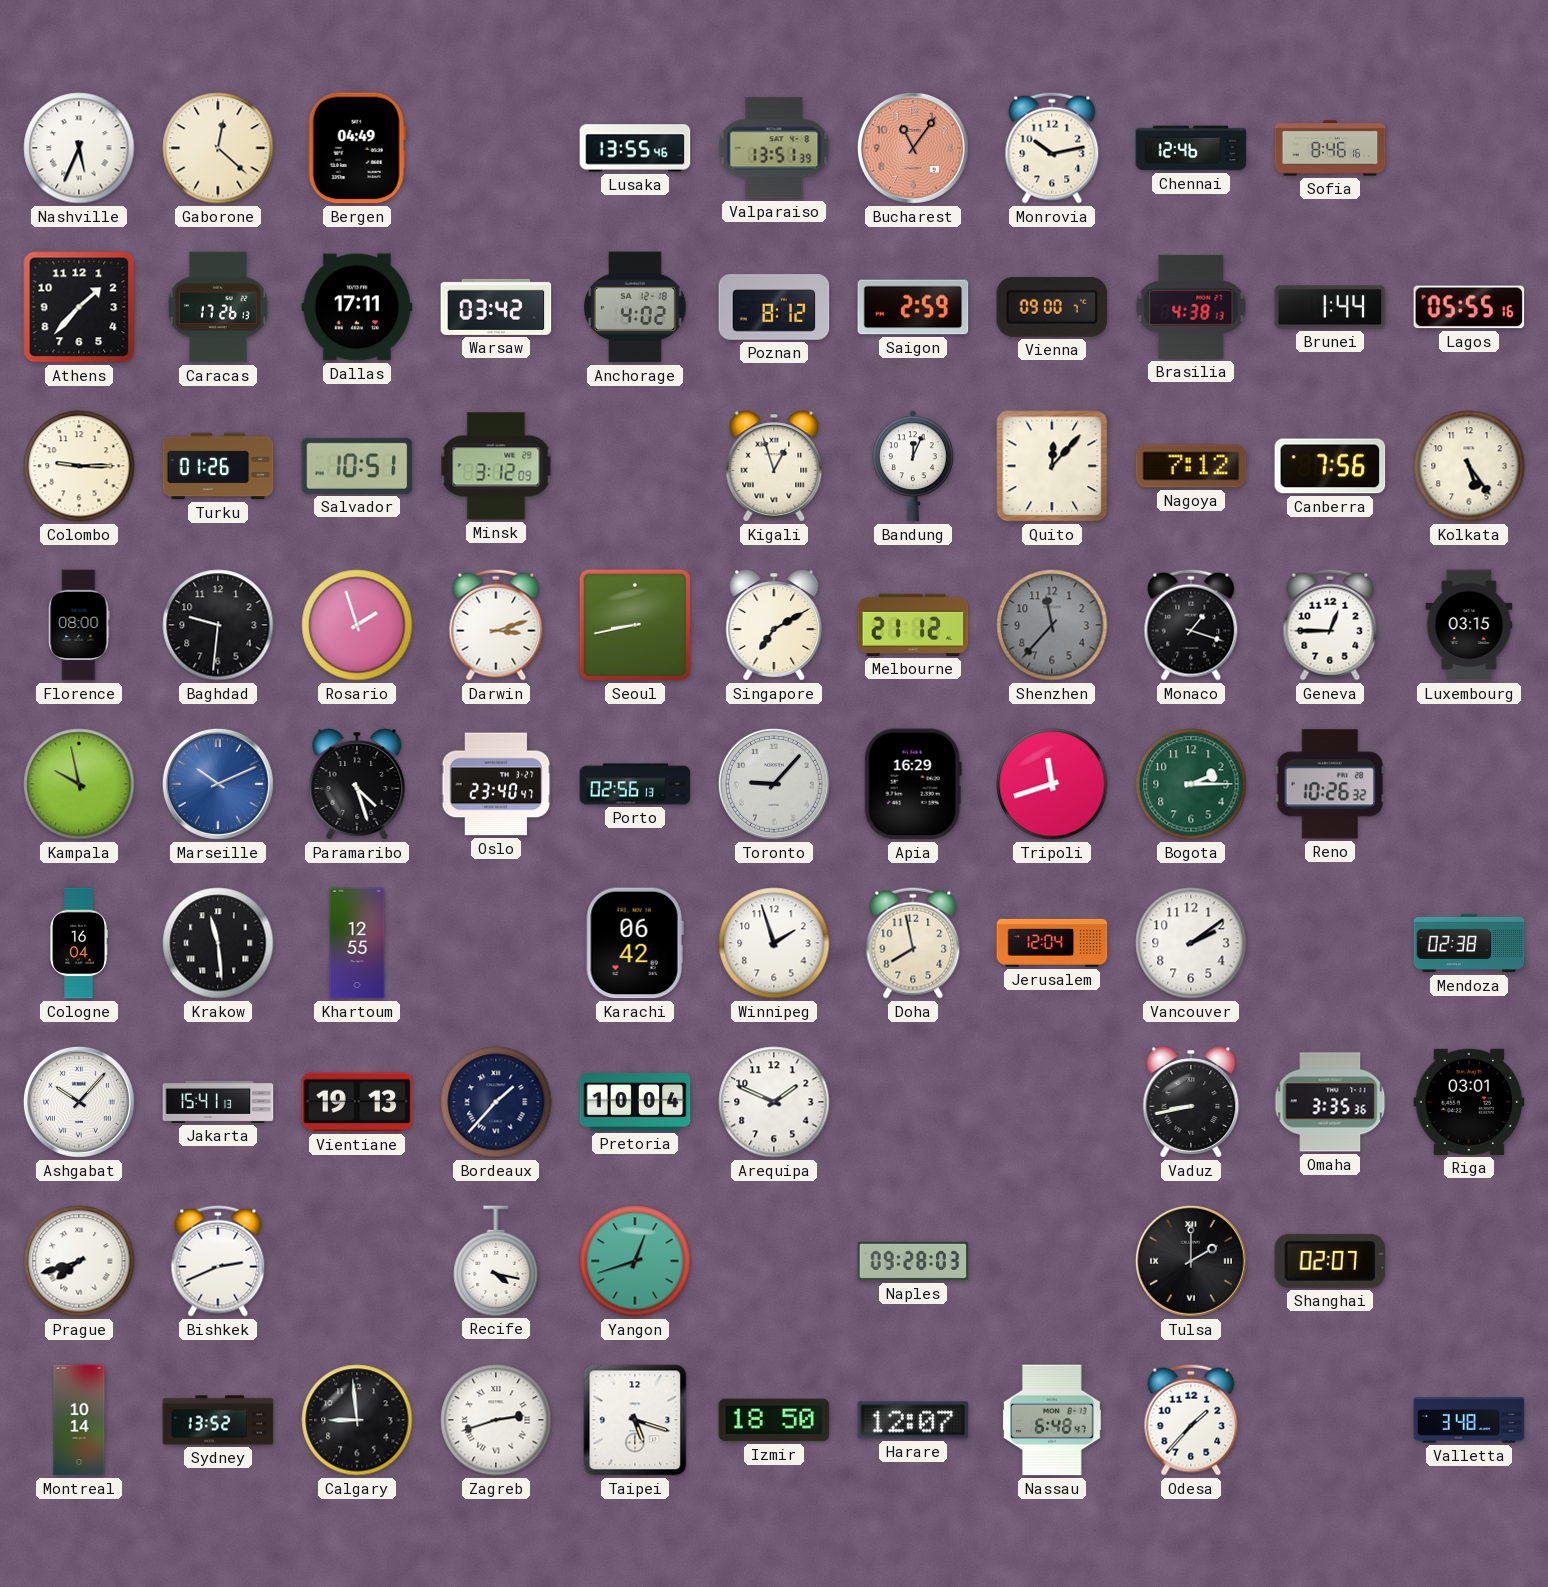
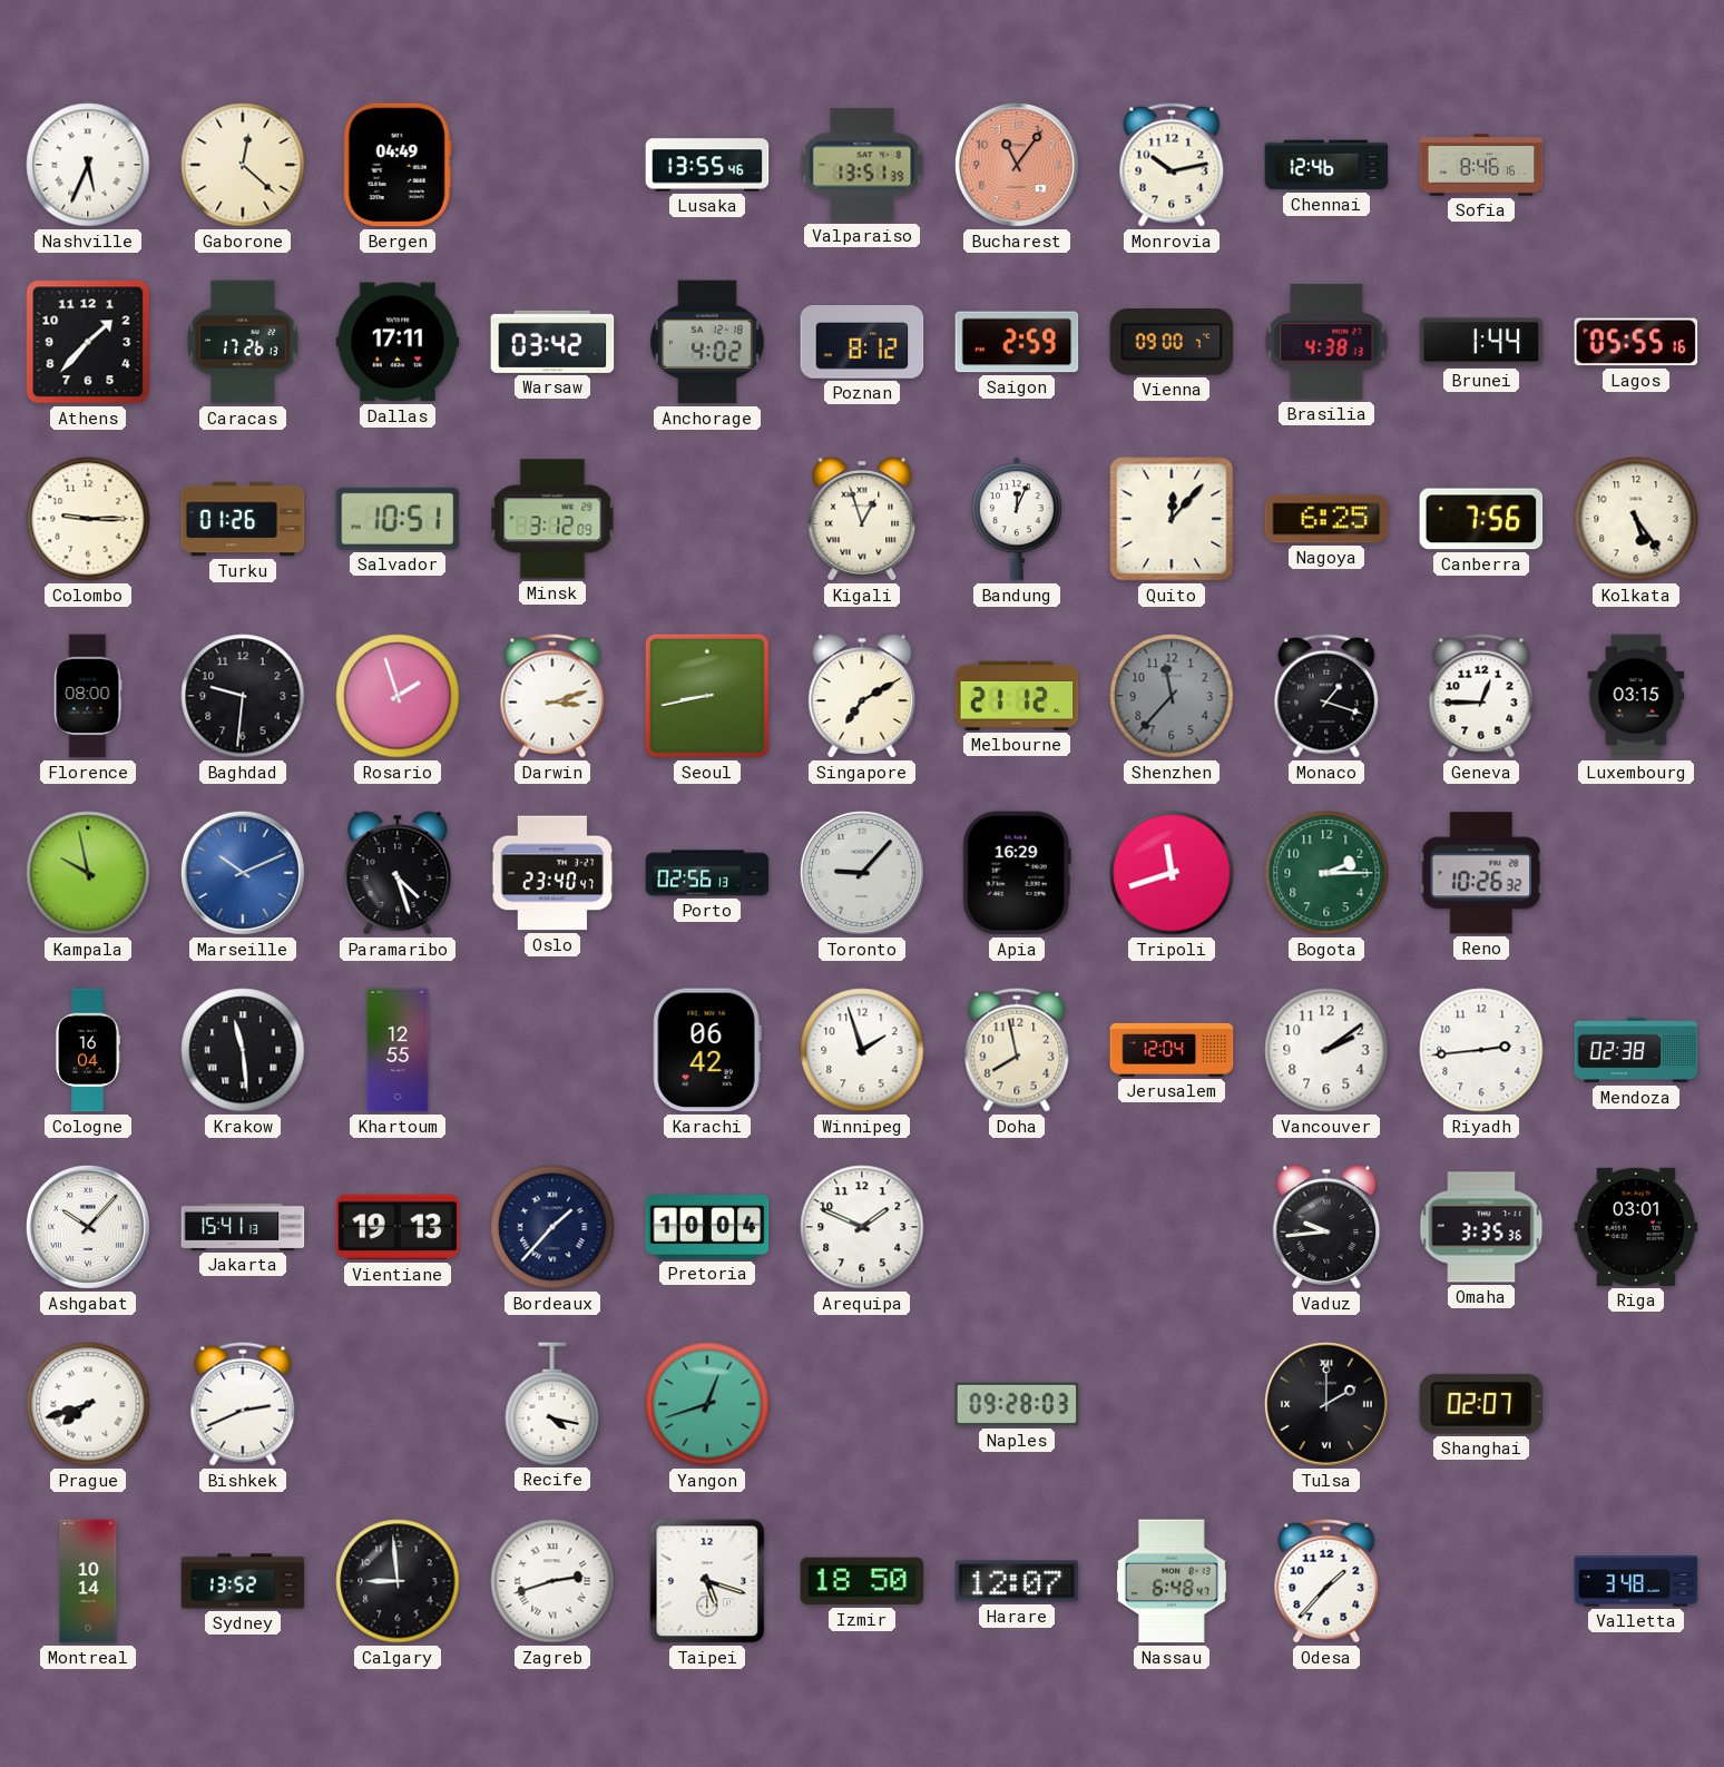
Nagoya: 7:12 -> 6:25 (1326, 519)
Riyadh: none -> 2:44 (1481, 1050)
Vaduz: 8:43 -> 9:44 (1326, 1227)
